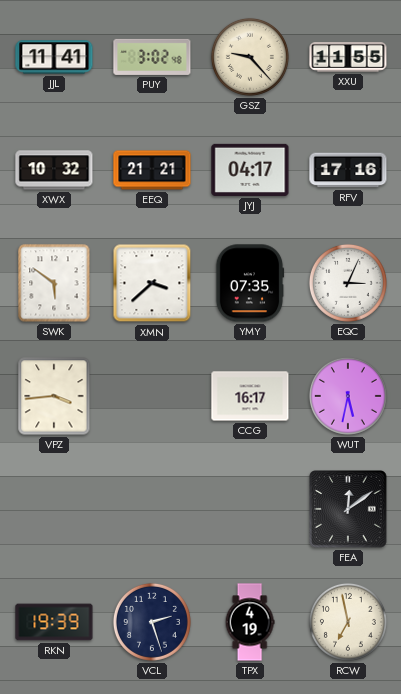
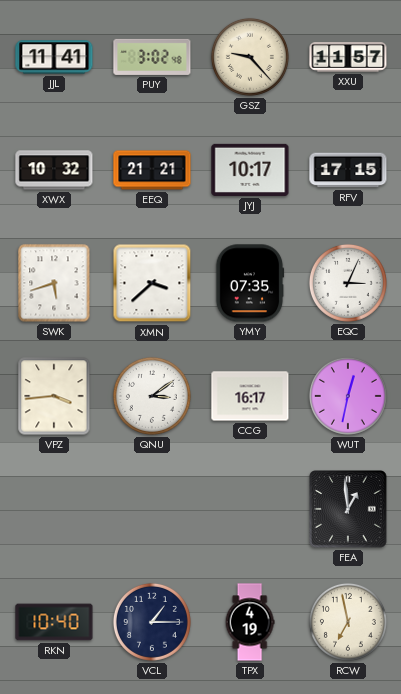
XXU: 11:55 -> 11:57 (348, 58)
JYJ: 04:17 -> 10:17 (250, 170)
RFV: 17:16 -> 17:15 (348, 170)
SWK: 5:51 -> 5:42 (54, 283)
QNU: none -> 3:09 (152, 396)
WUT: 5:32 -> 12:32 (348, 396)
FEA: 12:09 -> 12:59 (348, 509)
RKN: 19:39 -> 10:40 (54, 622)
VCL: 2:27 -> 1:15 (152, 622)
